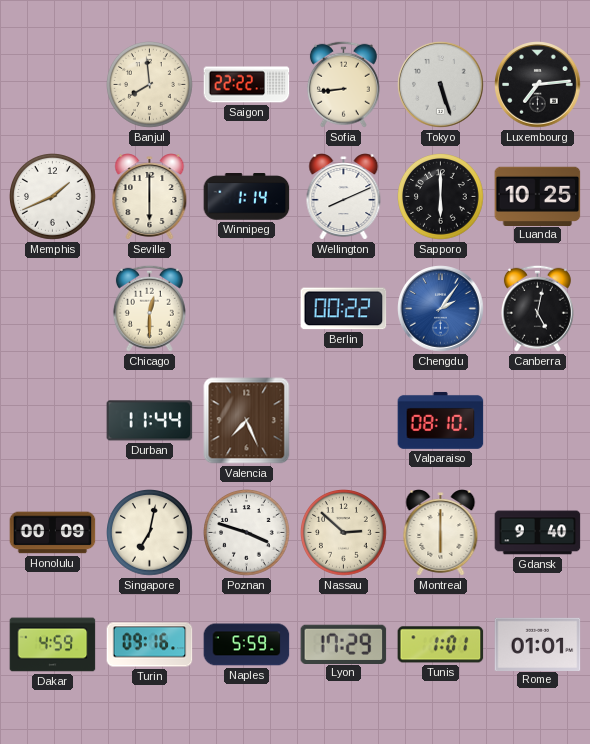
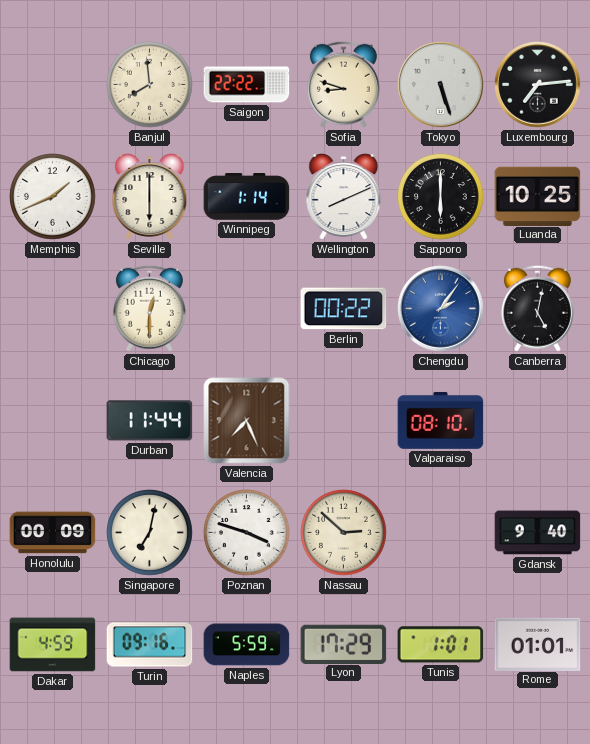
Sofia: 8:44 -> 8:48 (343, 84)
Montreal: 6:00 -> none (441, 533)
